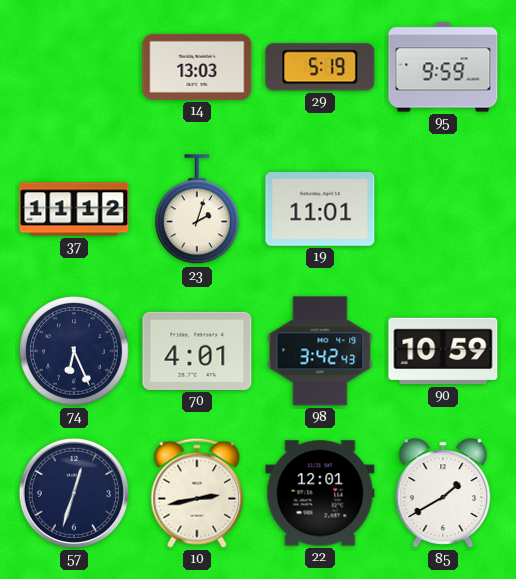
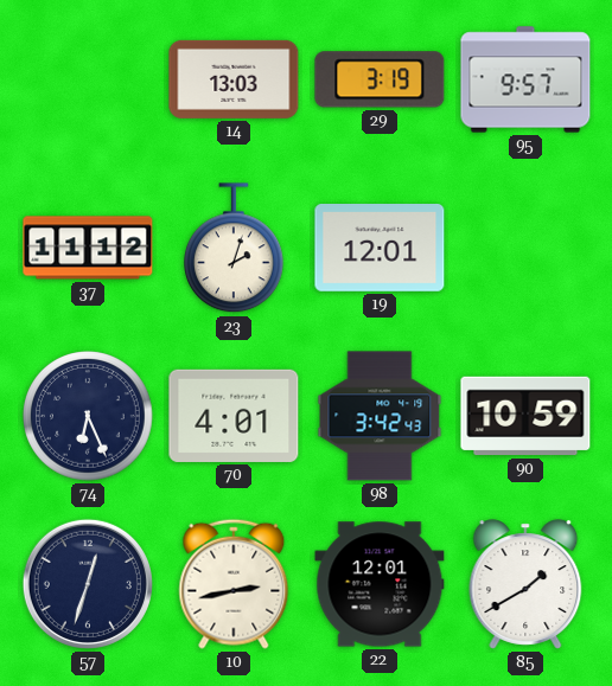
29: 5:19 -> 3:19 (380, 79)
95: 9:59 -> 9:57 (525, 79)
19: 11:01 -> 12:01 (380, 249)
